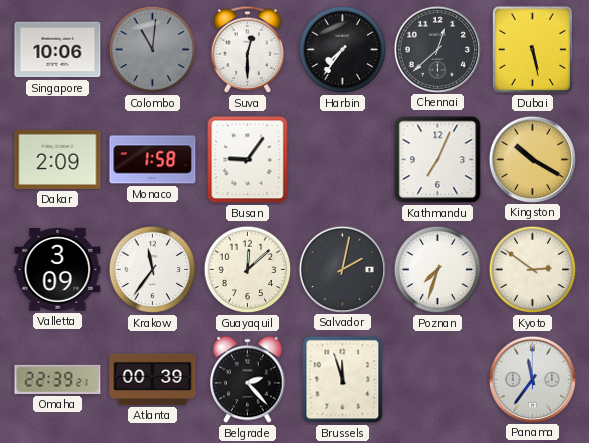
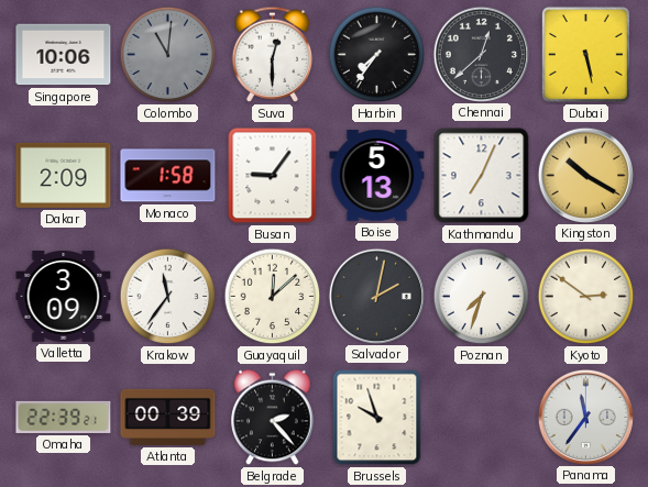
Boise: none -> 5:13 (377, 176)
Brussels: 11:57 -> 9:57 (377, 418)
